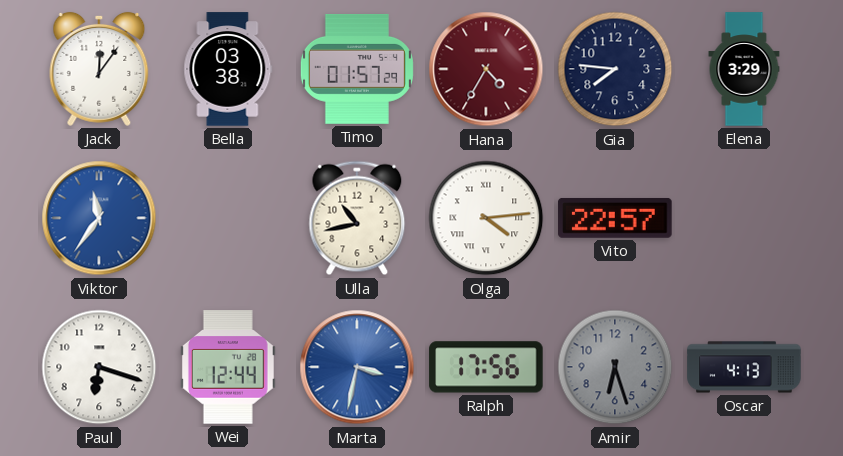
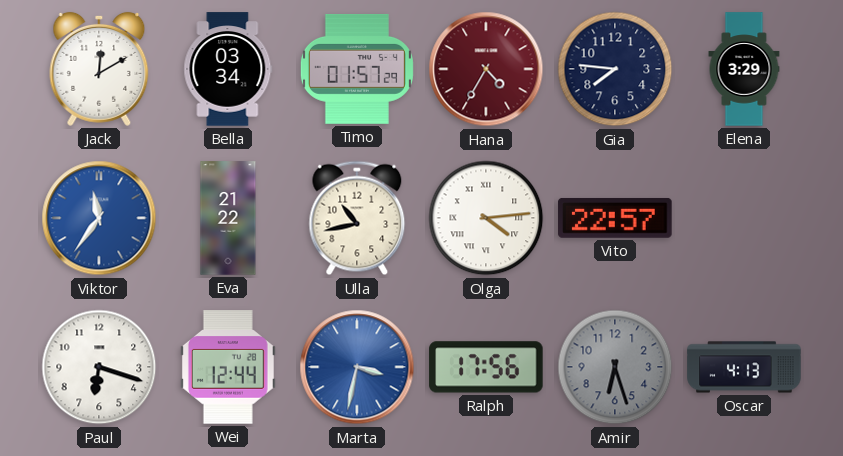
Jack: 12:06 -> 12:10 (99, 69)
Bella: 03:38 -> 03:34 (228, 69)
Eva: none -> 21:22 (228, 218)
